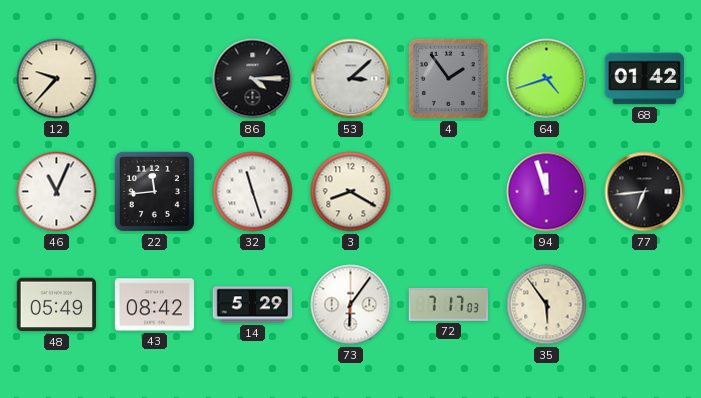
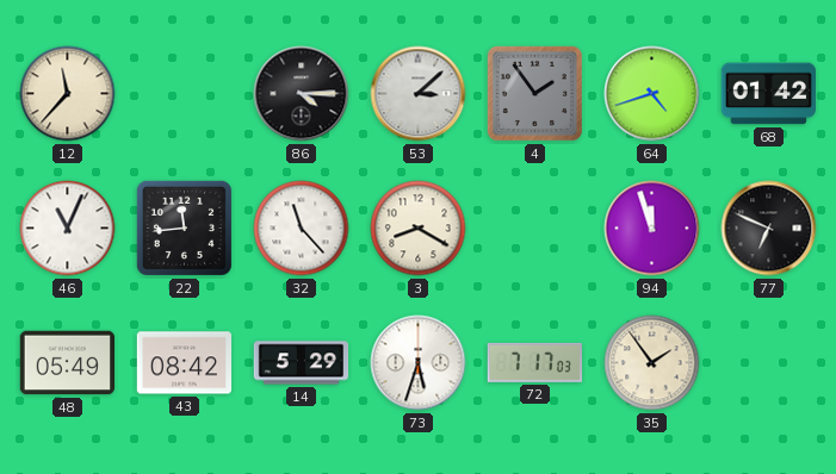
12: 9:37 -> 11:37 (68, 94)
32: 11:27 -> 11:23 (302, 229)
77: 6:44 -> 6:49 (769, 229)
73: 6:06 -> 5:33 (419, 363)
35: 5:54 -> 1:54 (652, 363)
